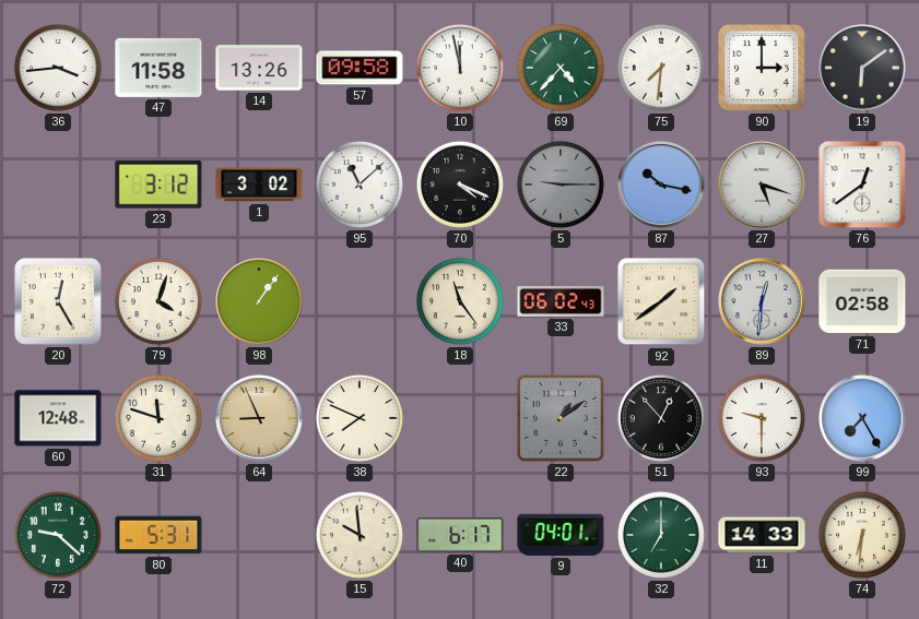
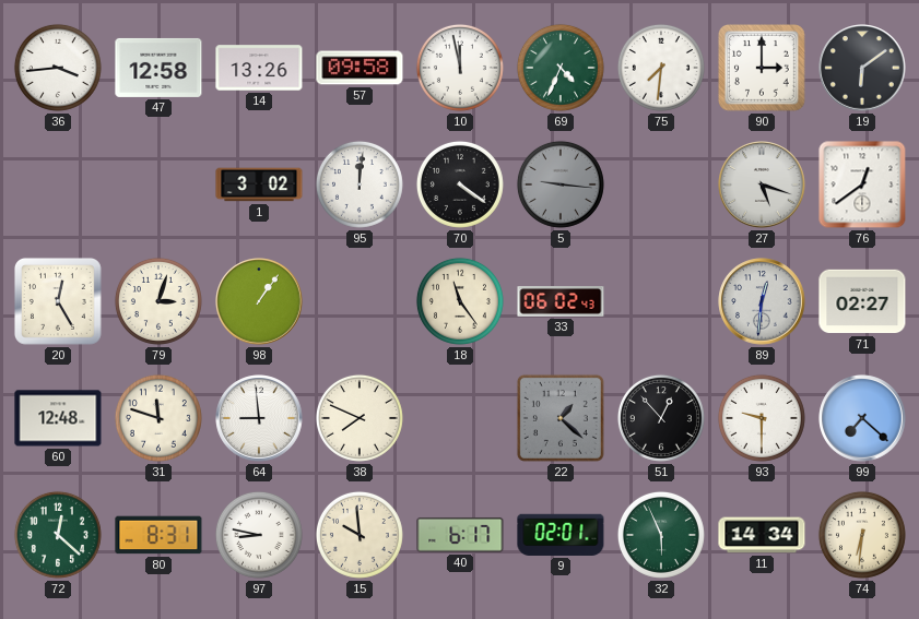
47: 11:58 -> 12:58 (158, 68)
69: 4:37 -> 4:34 (561, 68)
23: 3:12 -> none (158, 184)
95: 11:08 -> 12:01 (360, 184)
70: 4:19 -> 4:21 (460, 184)
5: 9:15 -> 9:16 (561, 184)
87: 10:17 -> none (661, 184)
79: 4:03 -> 3:03 (158, 301)
92: 1:39 -> none (661, 301)
71: 02:58 -> 02:27 (862, 301)
64: 8:56 -> 8:59 (259, 418)
64 dial: champagne -> white (259, 418)
22: 1:09 -> 1:22 (561, 418)
99: 7:25 -> 7:22 (862, 418)
72: 9:22 -> 12:22 (58, 535)
80: 5:31 -> 8:31 (158, 535)
97: none -> 8:47 (259, 535)
9: 04:01 -> 02:01 (561, 535)
32: 7:00 -> 5:56 (661, 535)
11: 14:33 -> 14:34 (762, 535)
